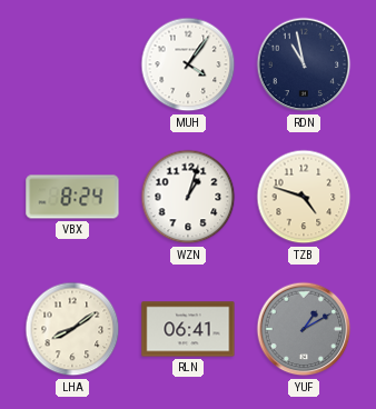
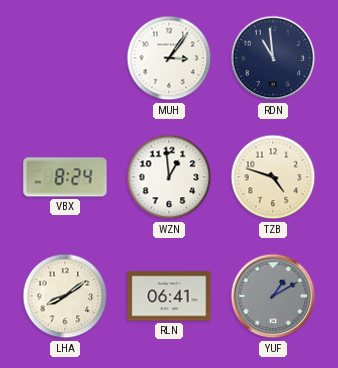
MUH: 4:06 -> 3:06 (169, 58)
RDN: 10:58 -> 10:59 (273, 58)
WZN: 1:03 -> 12:59 (169, 177)
